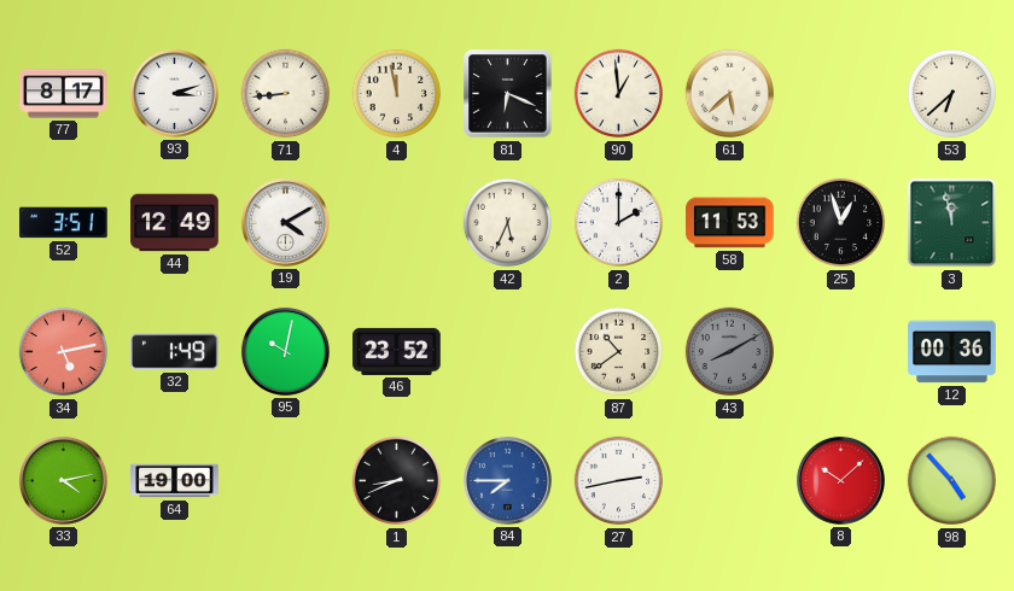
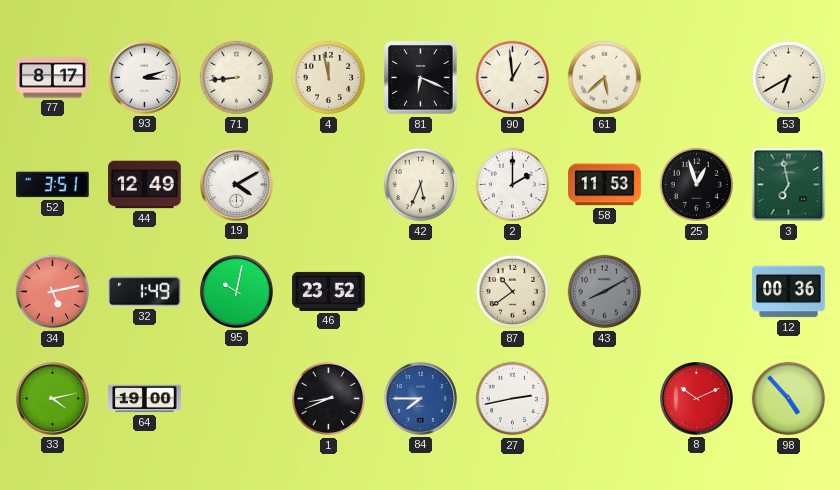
53: 6:38 -> 6:40 (789, 78)
3: 11:58 -> 6:58 (789, 185)
8: 10:08 -> 10:11 (696, 398)
